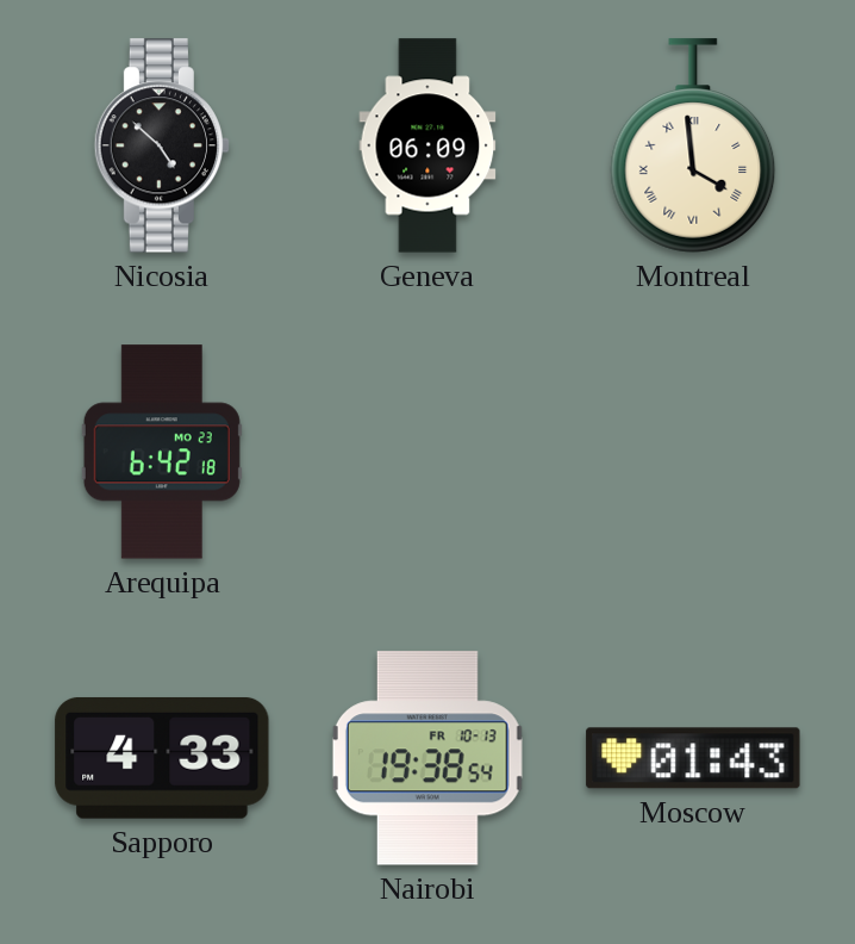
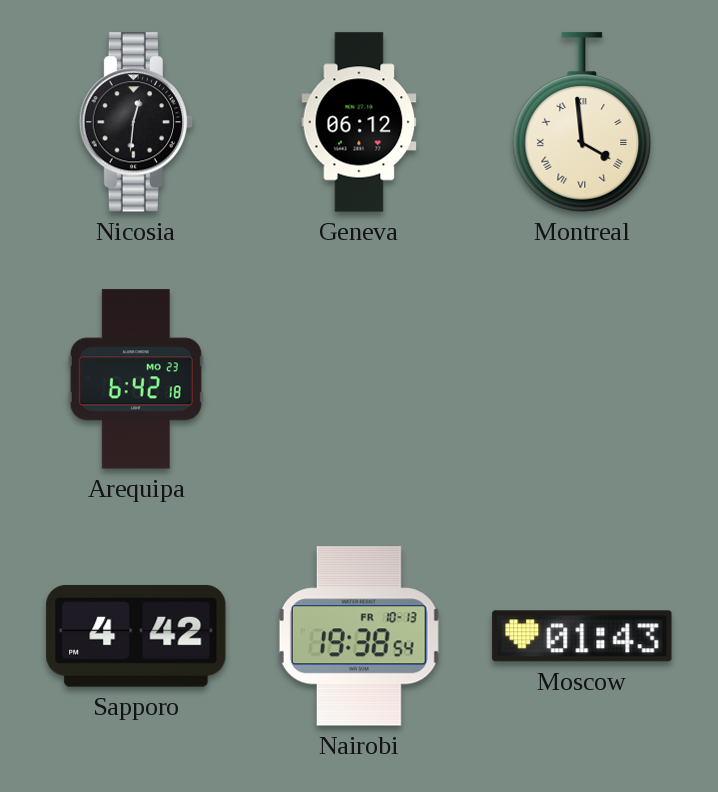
Nicosia: 4:52 -> 12:31 (135, 122)
Geneva: 06:09 -> 06:12 (359, 122)
Sapporo: 4:33 -> 4:42 (136, 636)
